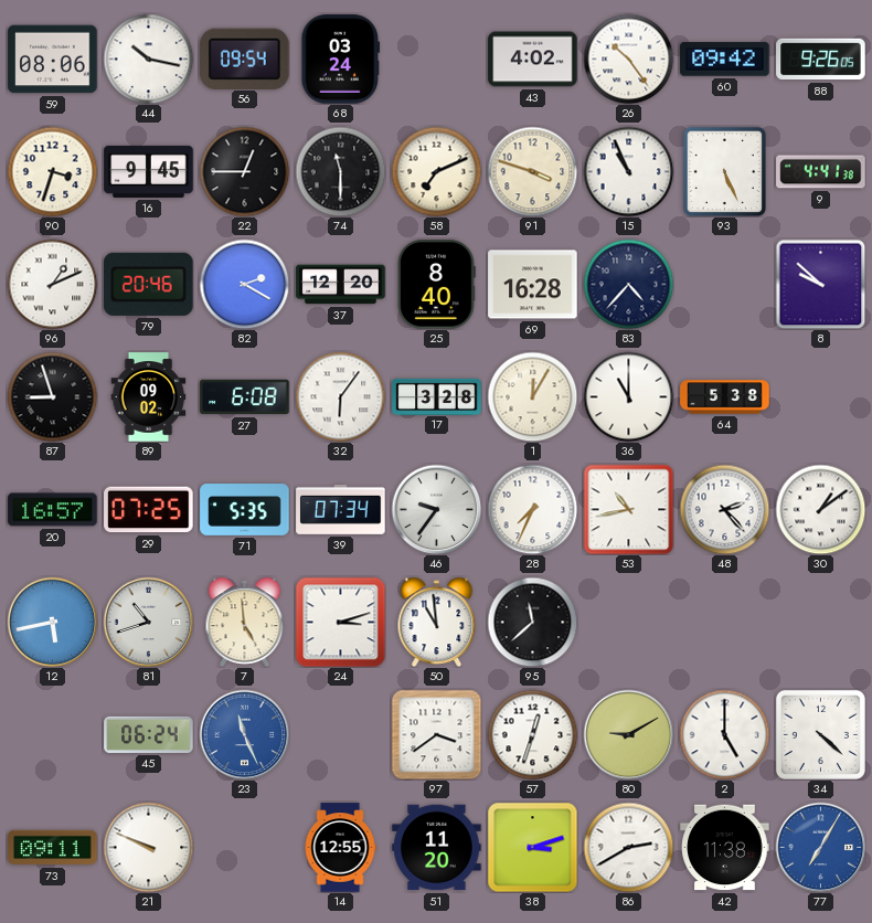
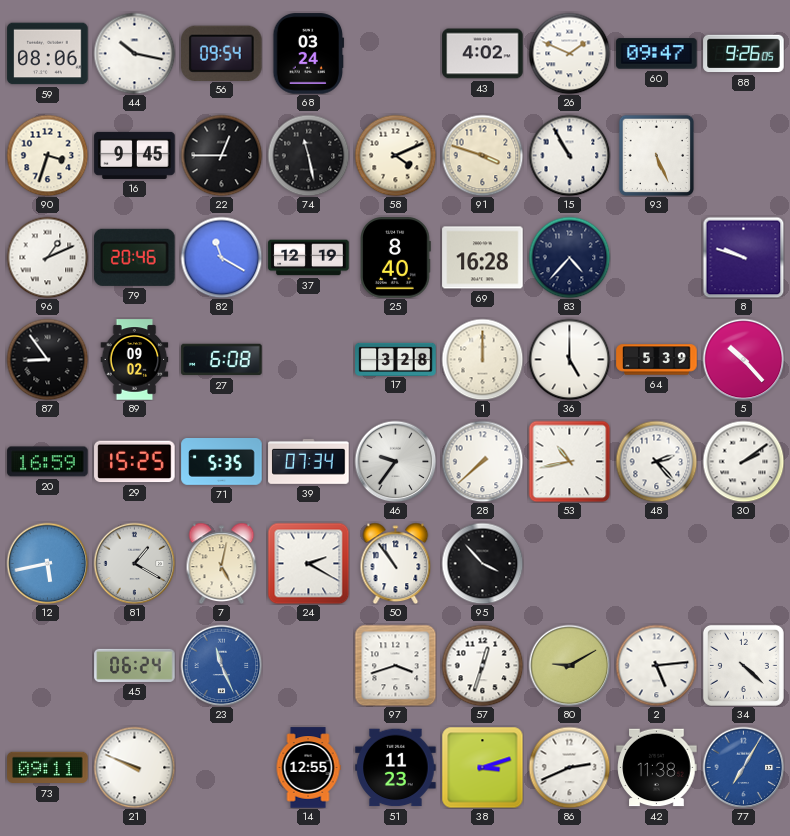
26: 10:24 -> 1:49 (569, 53)
60: 09:42 -> 09:47 (657, 54)
74: 11:30 -> 11:28 (308, 155)
58: 7:11 -> 4:11 (395, 155)
15: 10:56 -> 10:55 (569, 155)
9: 4:41 -> none (821, 172)
82: 2:20 -> 11:20 (221, 257)
37: 12:20 -> 12:19 (309, 258)
8: 9:52 -> 9:48 (743, 257)
87: 8:57 -> 8:54 (47, 359)
32: 6:06 -> none (340, 396)
1: 12:05 -> 12:00 (482, 359)
36: 11:00 -> 5:00 (569, 359)
64: 5:38 -> 5:39 (657, 360)
5: none -> 10:23 (743, 359)
20: 16:57 -> 16:59 (48, 462)
29: 07:25 -> 15:25 (135, 462)
28: 7:34 -> 7:38 (482, 461)
30: 1:09 -> 2:09 (743, 461)
81: 10:42 -> 1:20 (134, 563)
7: 4:59 -> 5:02 (222, 563)
24: 3:12 -> 2:20 (308, 563)
50: 10:59 -> 10:54 (396, 563)
95: 11:38 -> 3:53 (482, 563)
97: 3:39 -> 3:42 (395, 665)
2: 5:00 -> 5:14 (656, 665)
51: 11:20 -> 11:23 (396, 768)
86: 2:40 -> 2:41 (569, 767)
